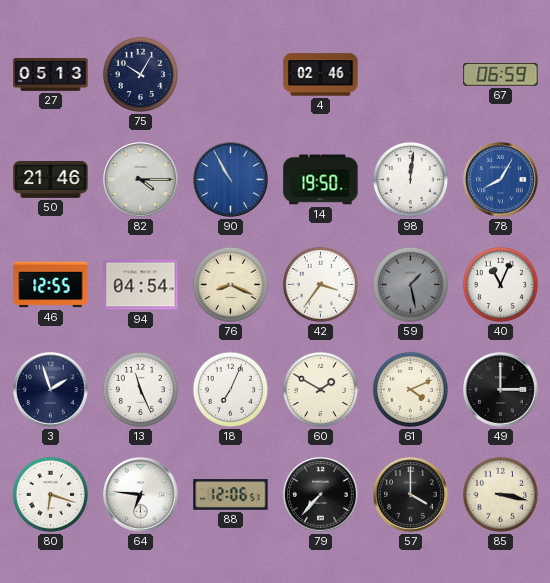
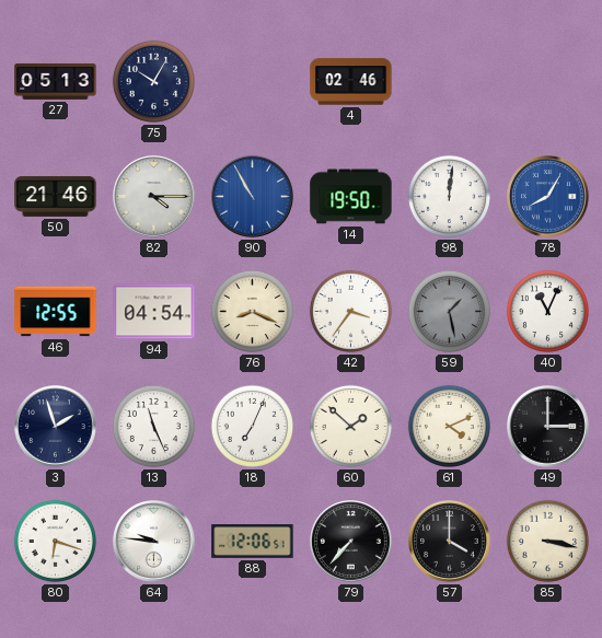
67: 06:59 -> none (501, 75)
60: 1:50 -> 1:52 (350, 426)
64: 6:46 -> 9:46 (154, 542)
